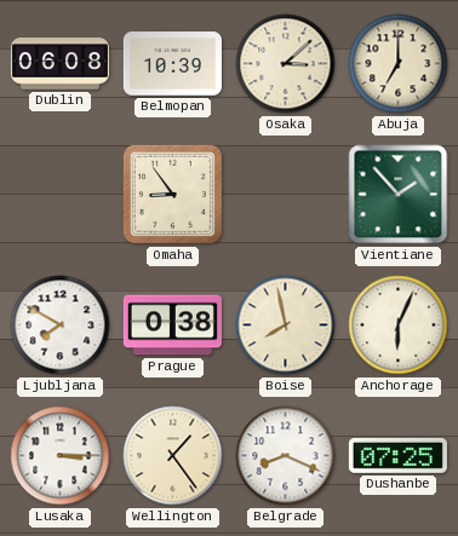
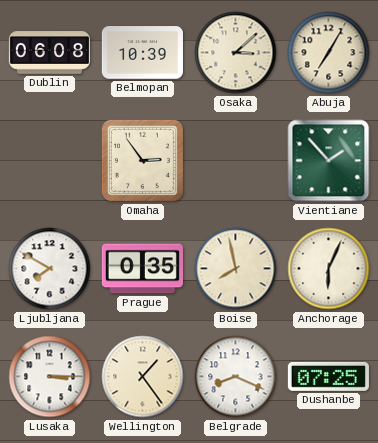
Abuja: 7:00 -> 7:05 (329, 53)
Omaha: 8:54 -> 2:54 (142, 160)
Prague: 0:38 -> 0:35 (142, 269)
